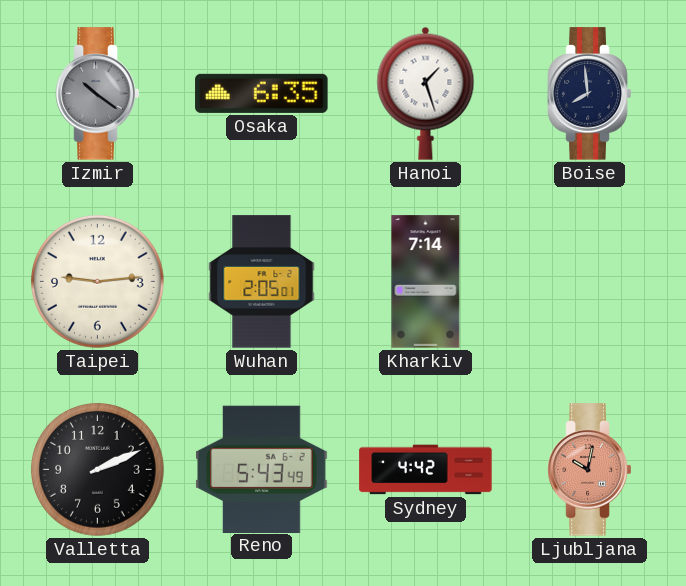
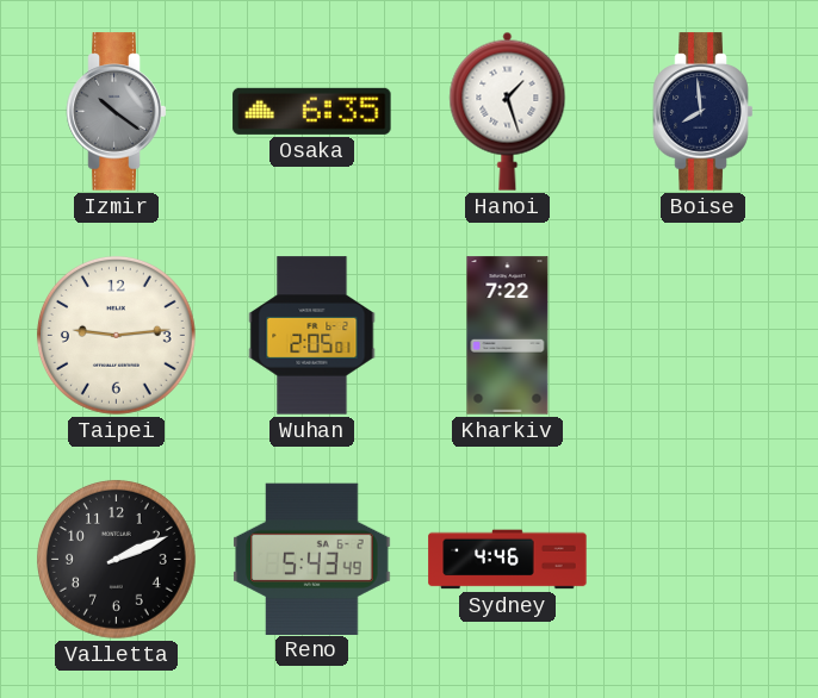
Kharkiv: 7:14 -> 7:22 (508, 336)
Sydney: 4:42 -> 4:46 (508, 560)
Ljubljana: 10:02 -> none (590, 470)
